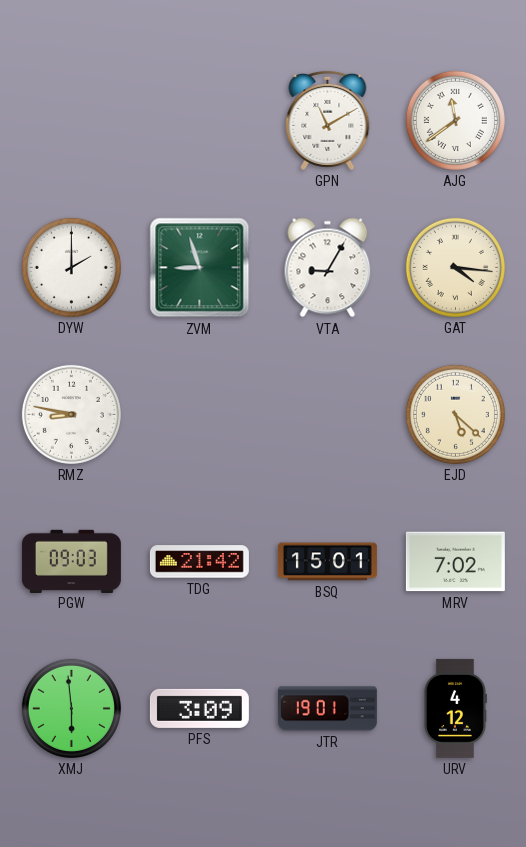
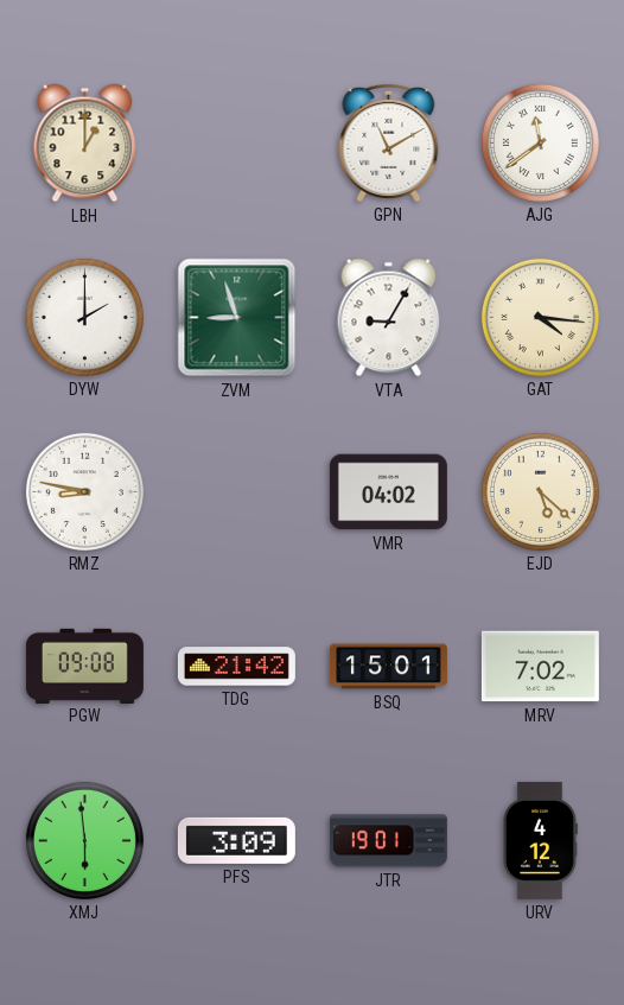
LBH: none -> 1:00 (85, 144)
VMR: none -> 04:02 (388, 492)
PGW: 09:03 -> 09:08 (84, 666)
